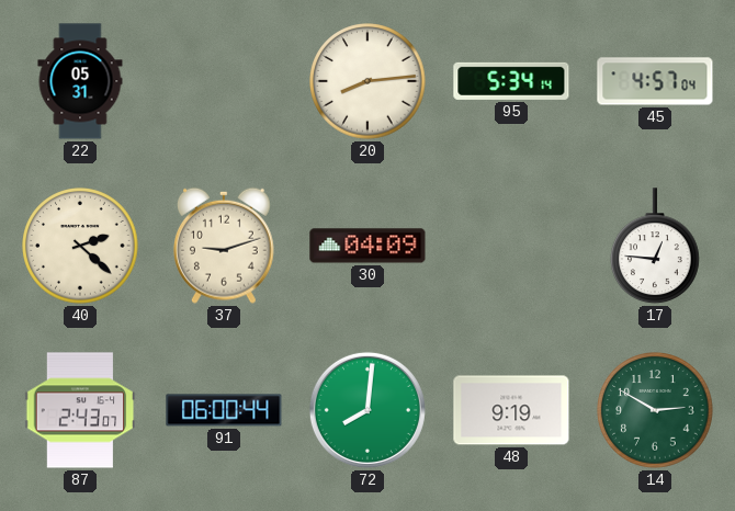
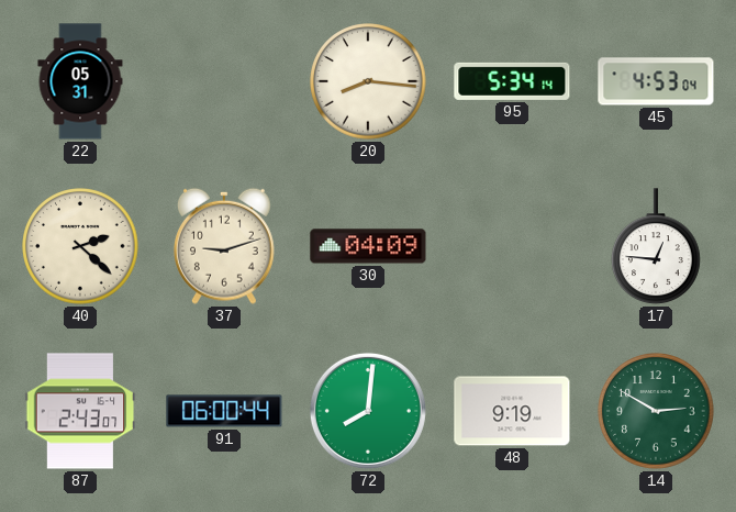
20: 8:14 -> 8:16 (368, 81)
45: 4:57 -> 4:53 (656, 81)
